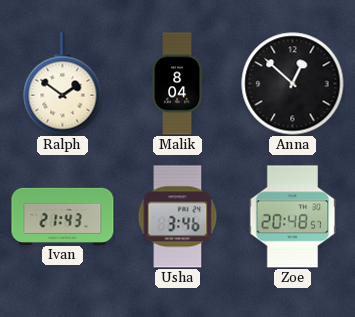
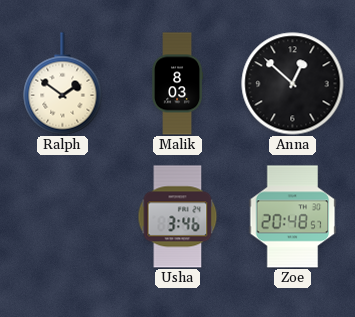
Malik: 8:04 -> 8:03 (177, 84)
Ivan: 21:43 -> none (63, 216)
